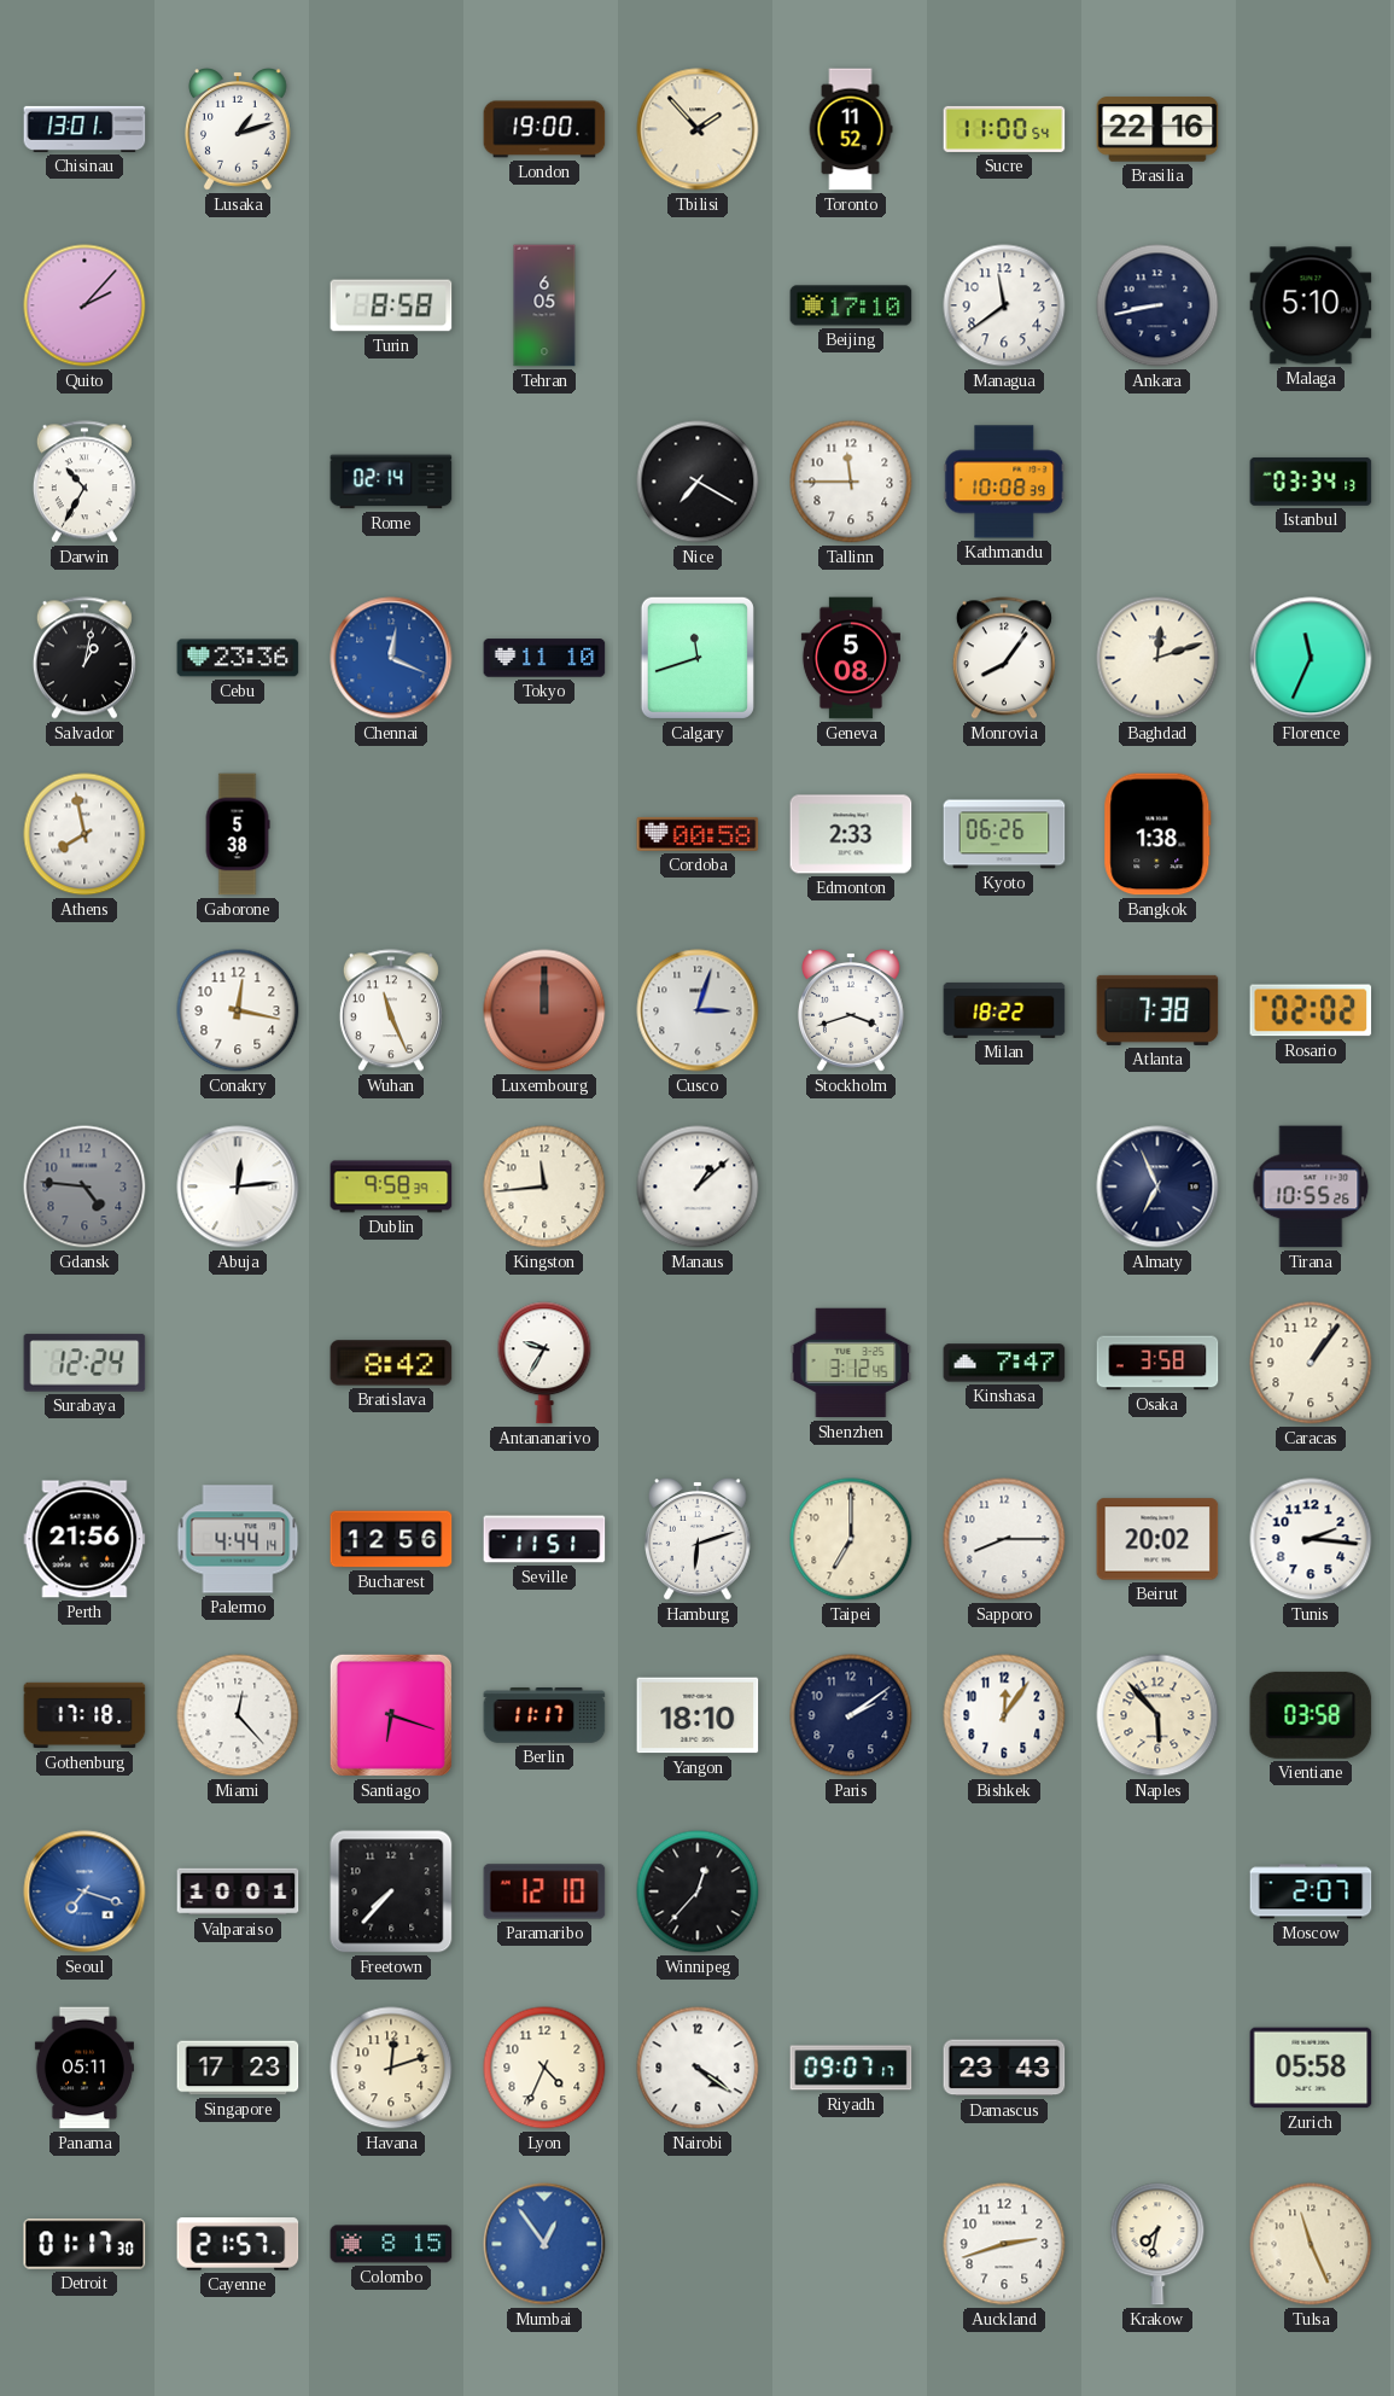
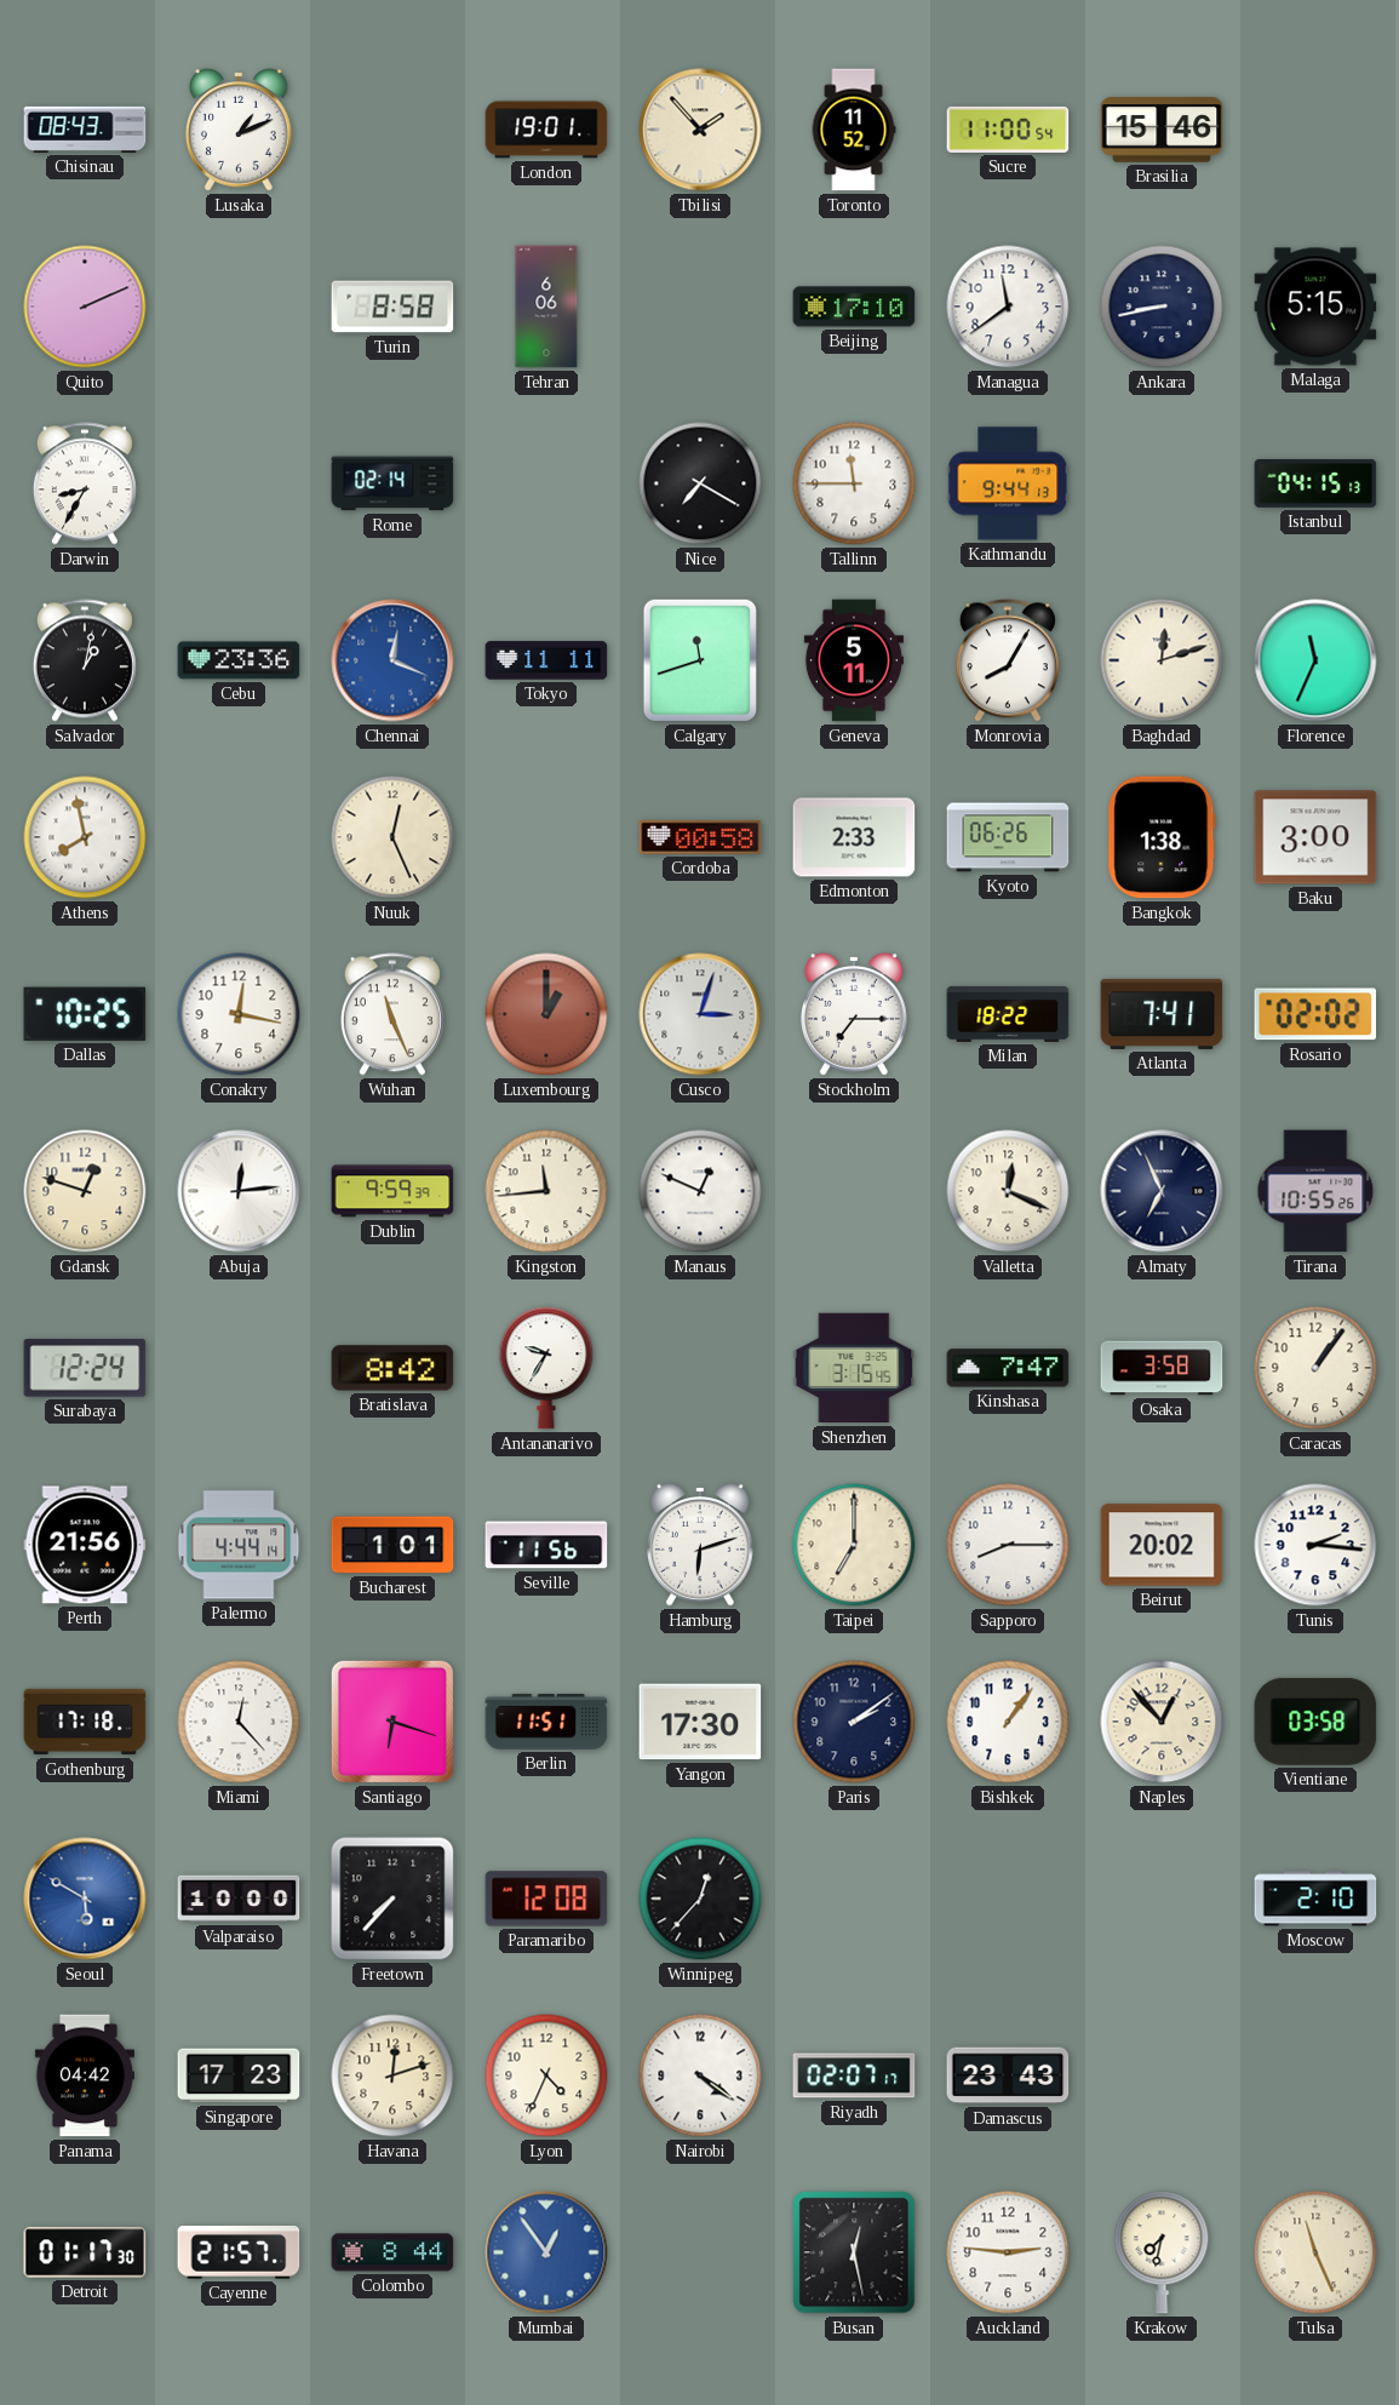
Chisinau: 13:01 -> 08:43 (85, 130)
Lusaka: 1:12 -> 1:11 (240, 131)
London: 19:00 -> 19:01 (546, 130)
Brasilia: 22:16 -> 15:46 (1162, 130)
Quito: 2:07 -> 2:11 (85, 307)
Tehran: 6:05 -> 6:06 (546, 307)
Malaga: 5:10 -> 5:15 (1315, 307)
Darwin: 10:35 -> 8:35 (85, 483)
Kathmandu: 10:08 -> 9:44 (1008, 483)
Istanbul: 03:34 -> 04:15 (1315, 483)
Tokyo: 11:10 -> 11:11 (546, 660)
Geneva: 5:08 -> 5:11 (854, 660)
Monrovia: 8:06 -> 8:05 (1008, 660)
Gaborone: 5:38 -> none (238, 834)
Nuuk: none -> 12:26 (392, 837)
Baku: none -> 3:00 (1315, 837)
Dallas: none -> 10:25 (85, 1014)
Luxembourg: 12:00 -> 1:00 (546, 1014)
Stockholm: 3:42 -> 7:15 (855, 1015)
Atlanta: 7:38 -> 7:41 (1162, 1014)
Gdansk: 4:46 -> 12:48 (85, 1191)
Gdansk dial: grey -> cream (85, 1191)
Dublin: 9:58 -> 9:59 (392, 1191)
Manaus: 1:08 -> 12:49 (700, 1191)
Valletta: none -> 12:19 (1008, 1191)
Shenzhen: 3:12 -> 3:15 (854, 1368)
Bucharest: 12:56 -> 1:01 (392, 1545)
Seville: 11:51 -> 11:56 (546, 1545)
Berlin: 11:17 -> 11:51 (546, 1722)
Yangon: 18:10 -> 17:30 (700, 1722)
Bishkek: 12:06 -> 1:06 (1008, 1722)
Naples: 5:53 -> 12:53 (1162, 1722)
Seoul: 7:18 -> 5:50 (85, 1899)
Valparaiso: 10:01 -> 10:00 (239, 1899)
Paramaribo: 12:10 -> 12:08 (546, 1899)
Moscow: 2:07 -> 2:10 (1315, 1899)
Panama: 05:11 -> 04:42 (85, 2075)
Riyadh: 09:07 -> 02:07 (854, 2075)
Zurich: 05:58 -> none (1311, 2068)
Colombo: 8:15 -> 8:44 (392, 2252)
Busan: none -> 12:28 (854, 2252)
Auckland: 2:42 -> 2:46 (1008, 2252)
